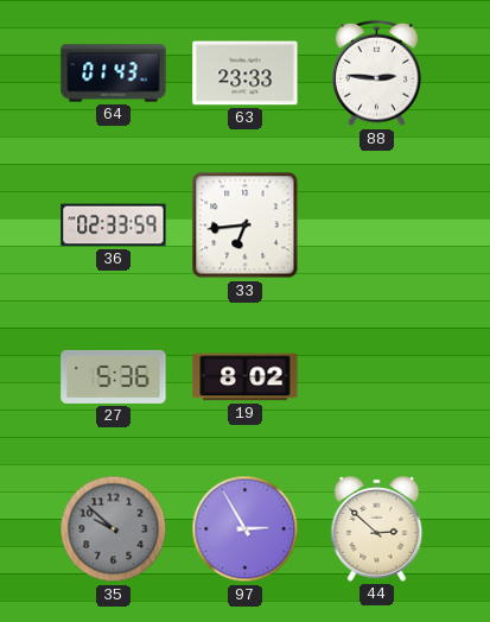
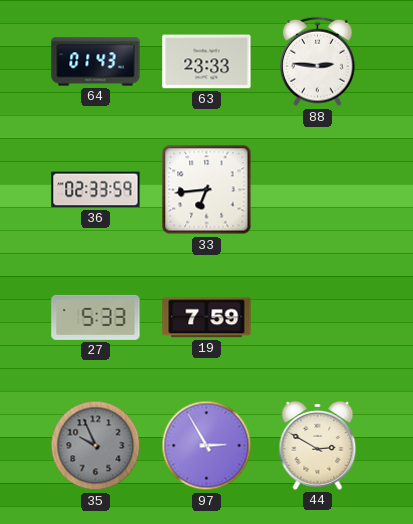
27: 5:36 -> 5:33 (96, 317)
19: 8:02 -> 7:59 (207, 318)
35: 9:52 -> 9:56 (96, 446)
44: 2:52 -> 2:50 (318, 445)
